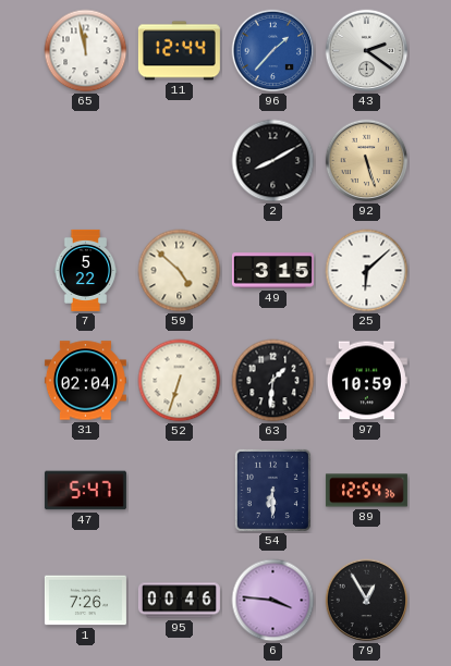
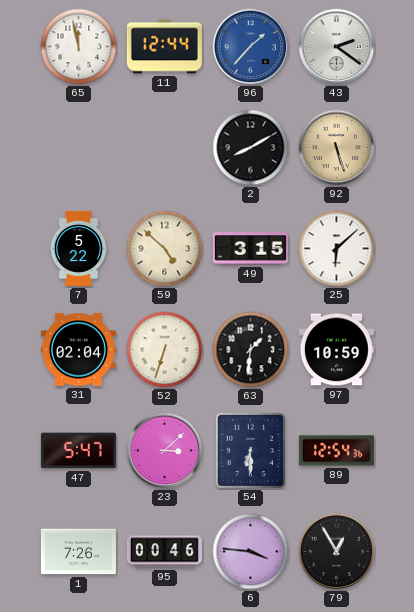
23: none -> 3:08 (165, 451)
